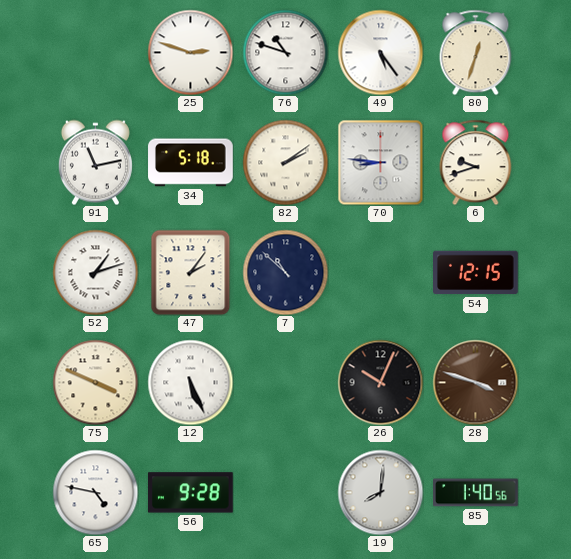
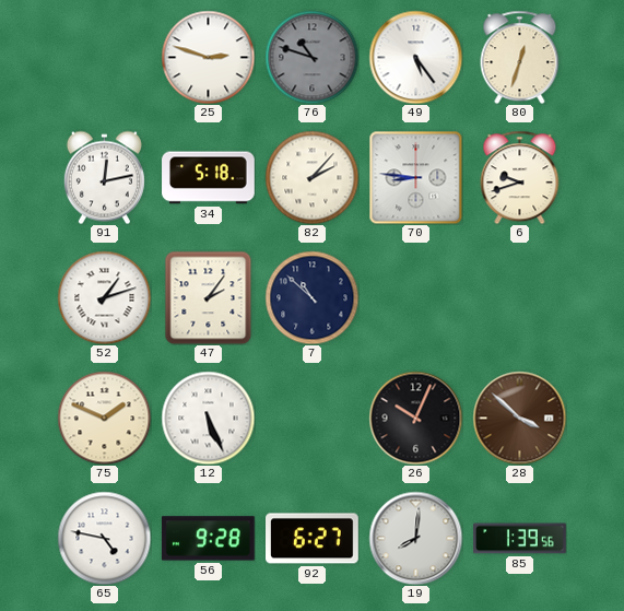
76 dial: white -> grey (311, 57)
91: 11:13 -> 12:13 (104, 177)
82: 2:09 -> 2:07 (311, 177)
54: 12:15 -> none (476, 273)
75: 3:49 -> 1:49 (104, 418)
28: 3:48 -> 3:52 (519, 418)
92: none -> 6:27 (313, 539)
85: 1:40 -> 1:39 (520, 539)
